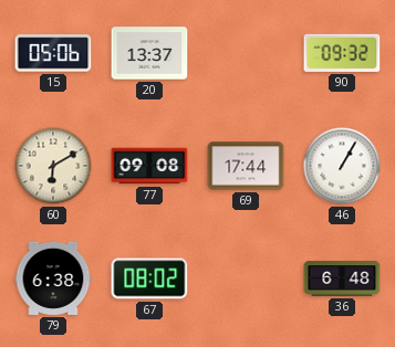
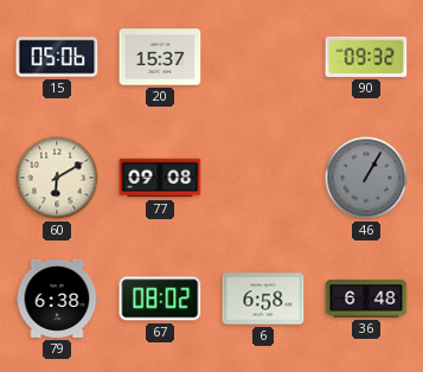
20: 13:37 -> 15:37 (160, 57)
69: 17:44 -> none (246, 166)
46 dial: white -> grey (366, 178)
6: none -> 6:58 (263, 299)
